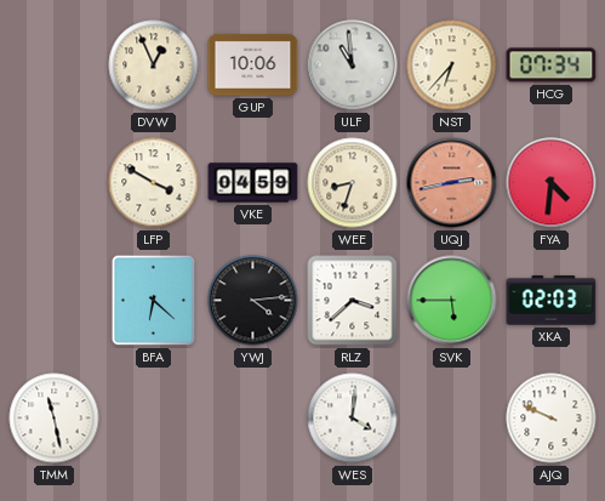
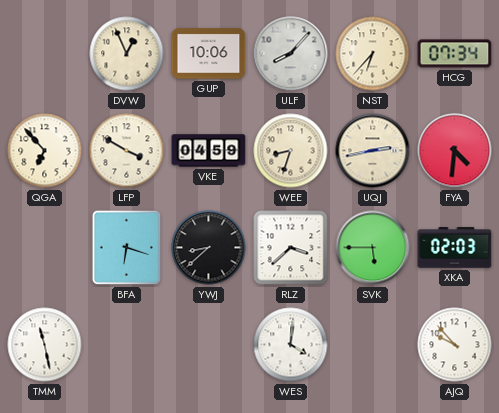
ULF: 10:59 -> 8:07 (291, 54)
QGA: none -> 6:53 (45, 151)
UQJ dial: salmon -> cream (373, 151)
BFA: 6:22 -> 6:18 (127, 248)
YWJ: 4:14 -> 8:38 (209, 248)
AJQ: 9:49 -> 9:53 (455, 345)
